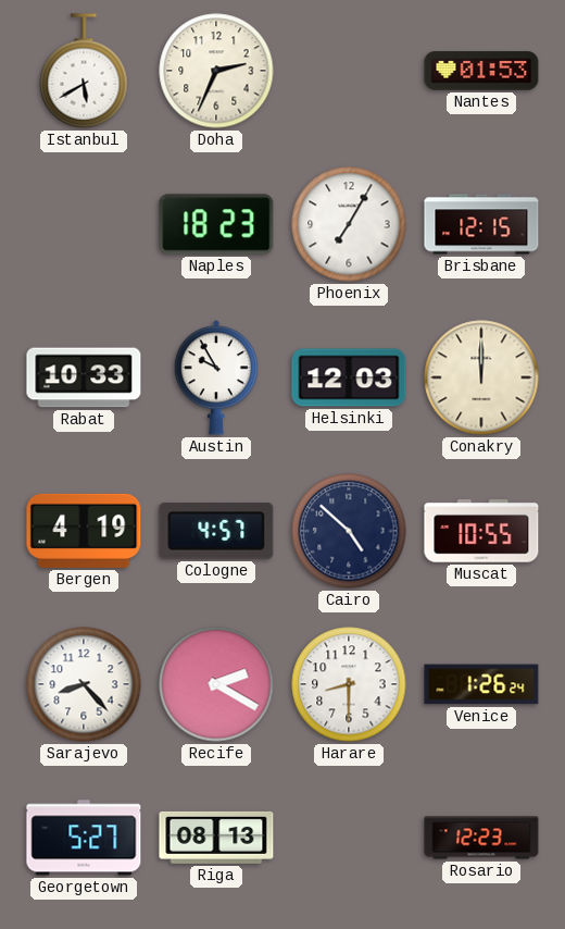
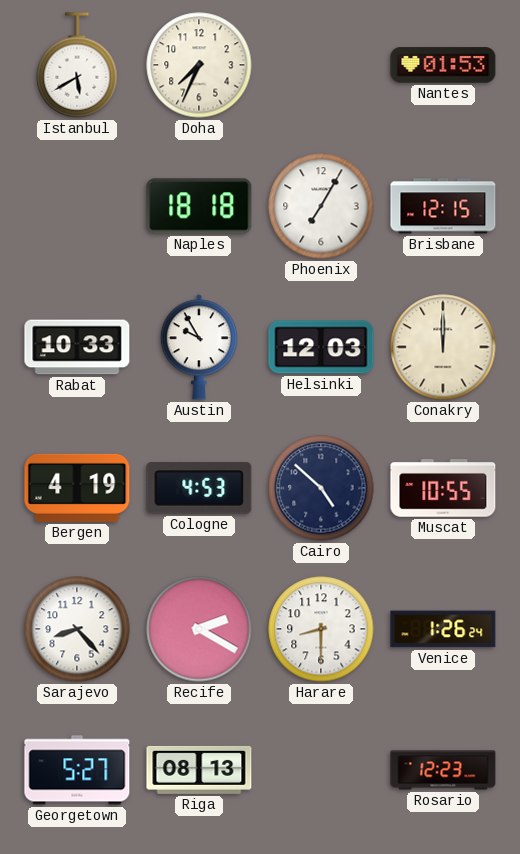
Doha: 2:34 -> 7:34 (199, 65)
Naples: 18:23 -> 18:18 (199, 206)
Cologne: 4:57 -> 4:53 (199, 488)
